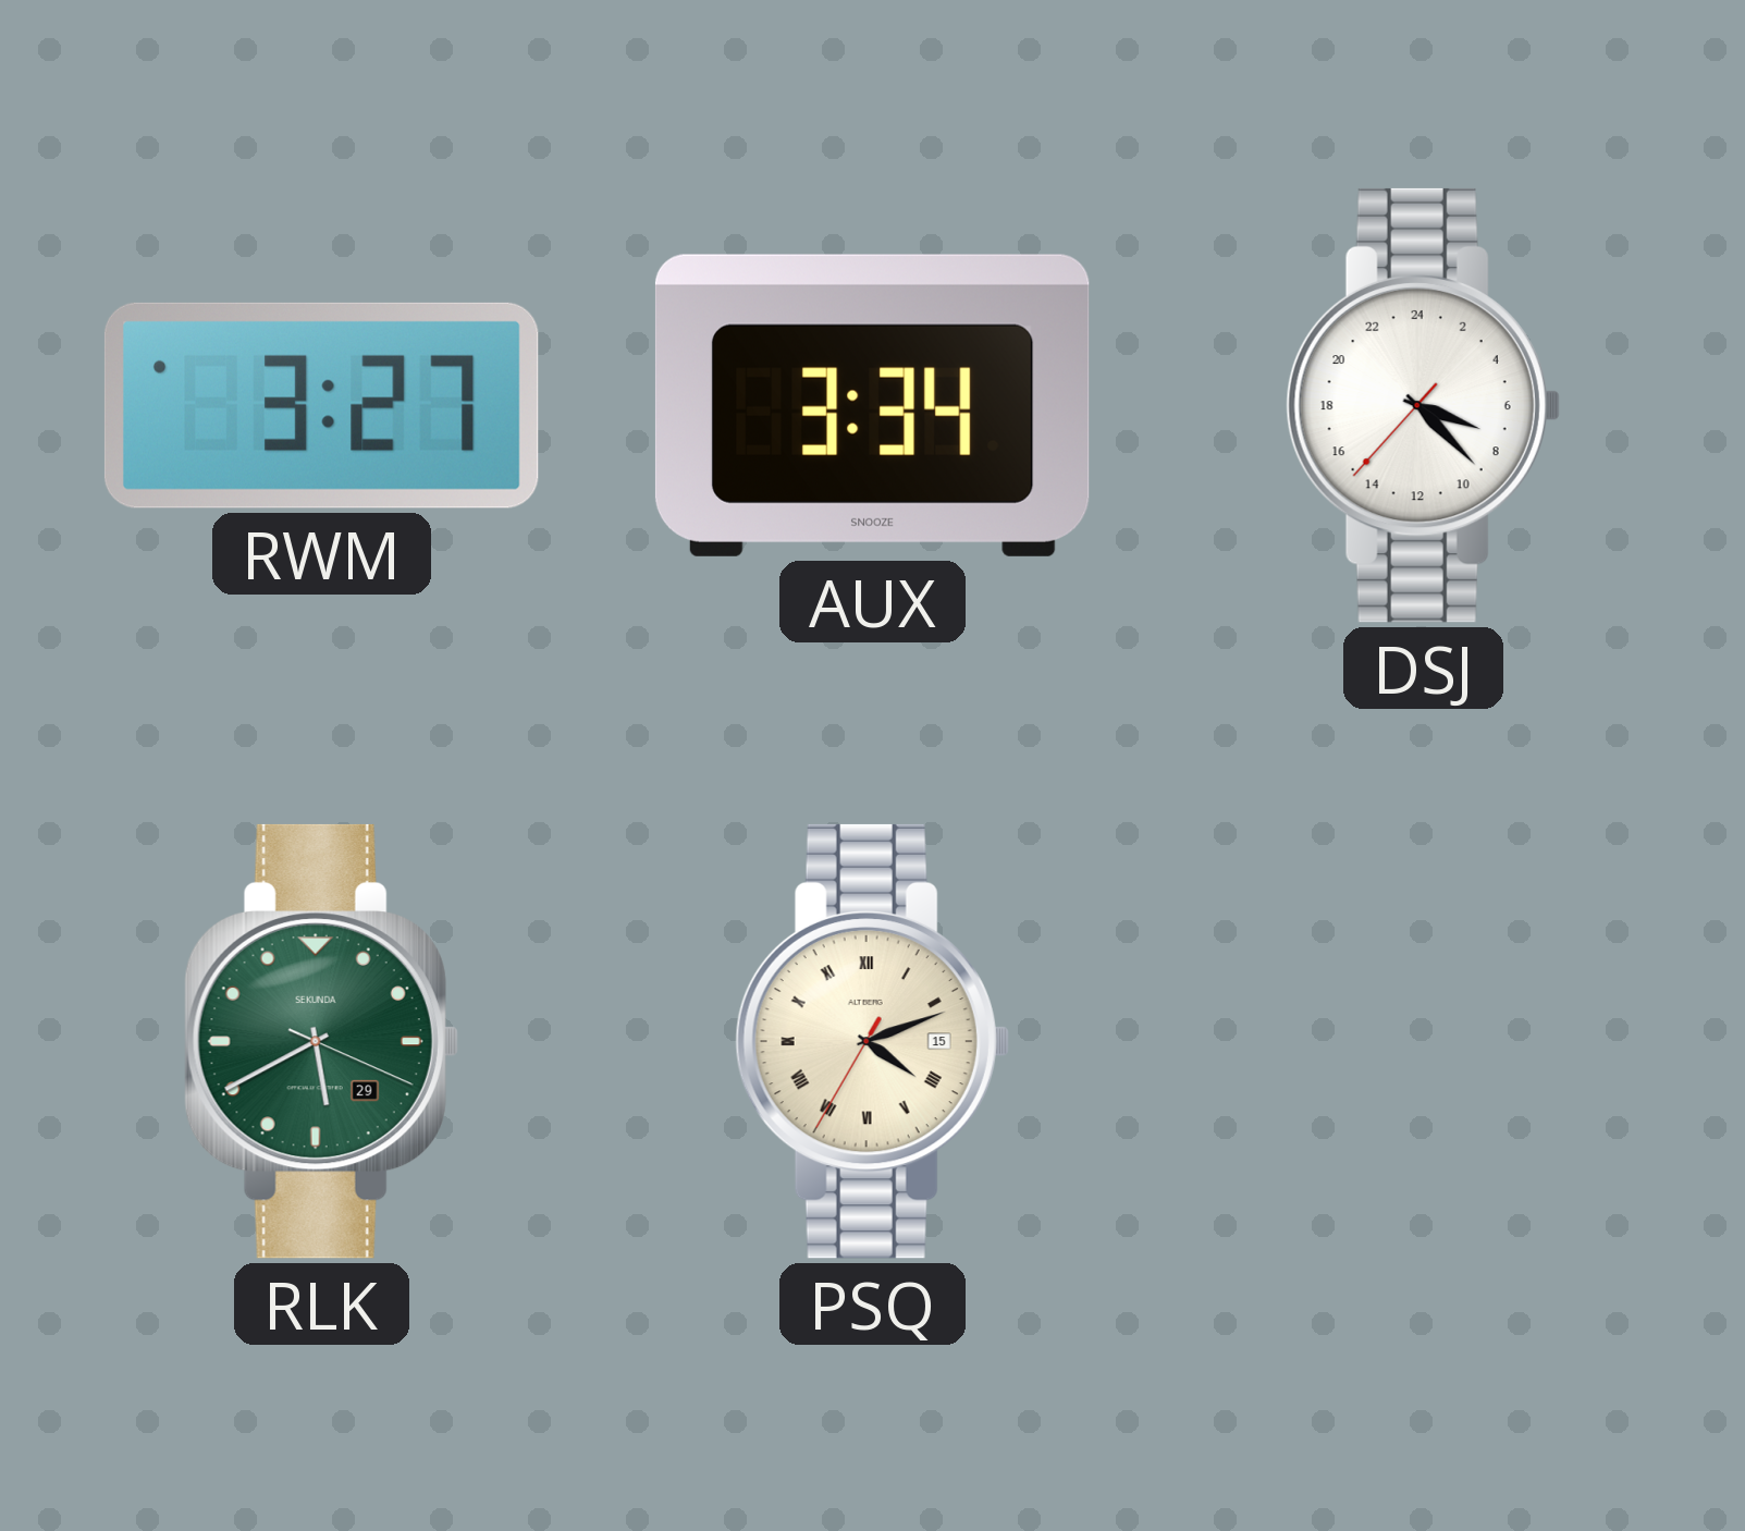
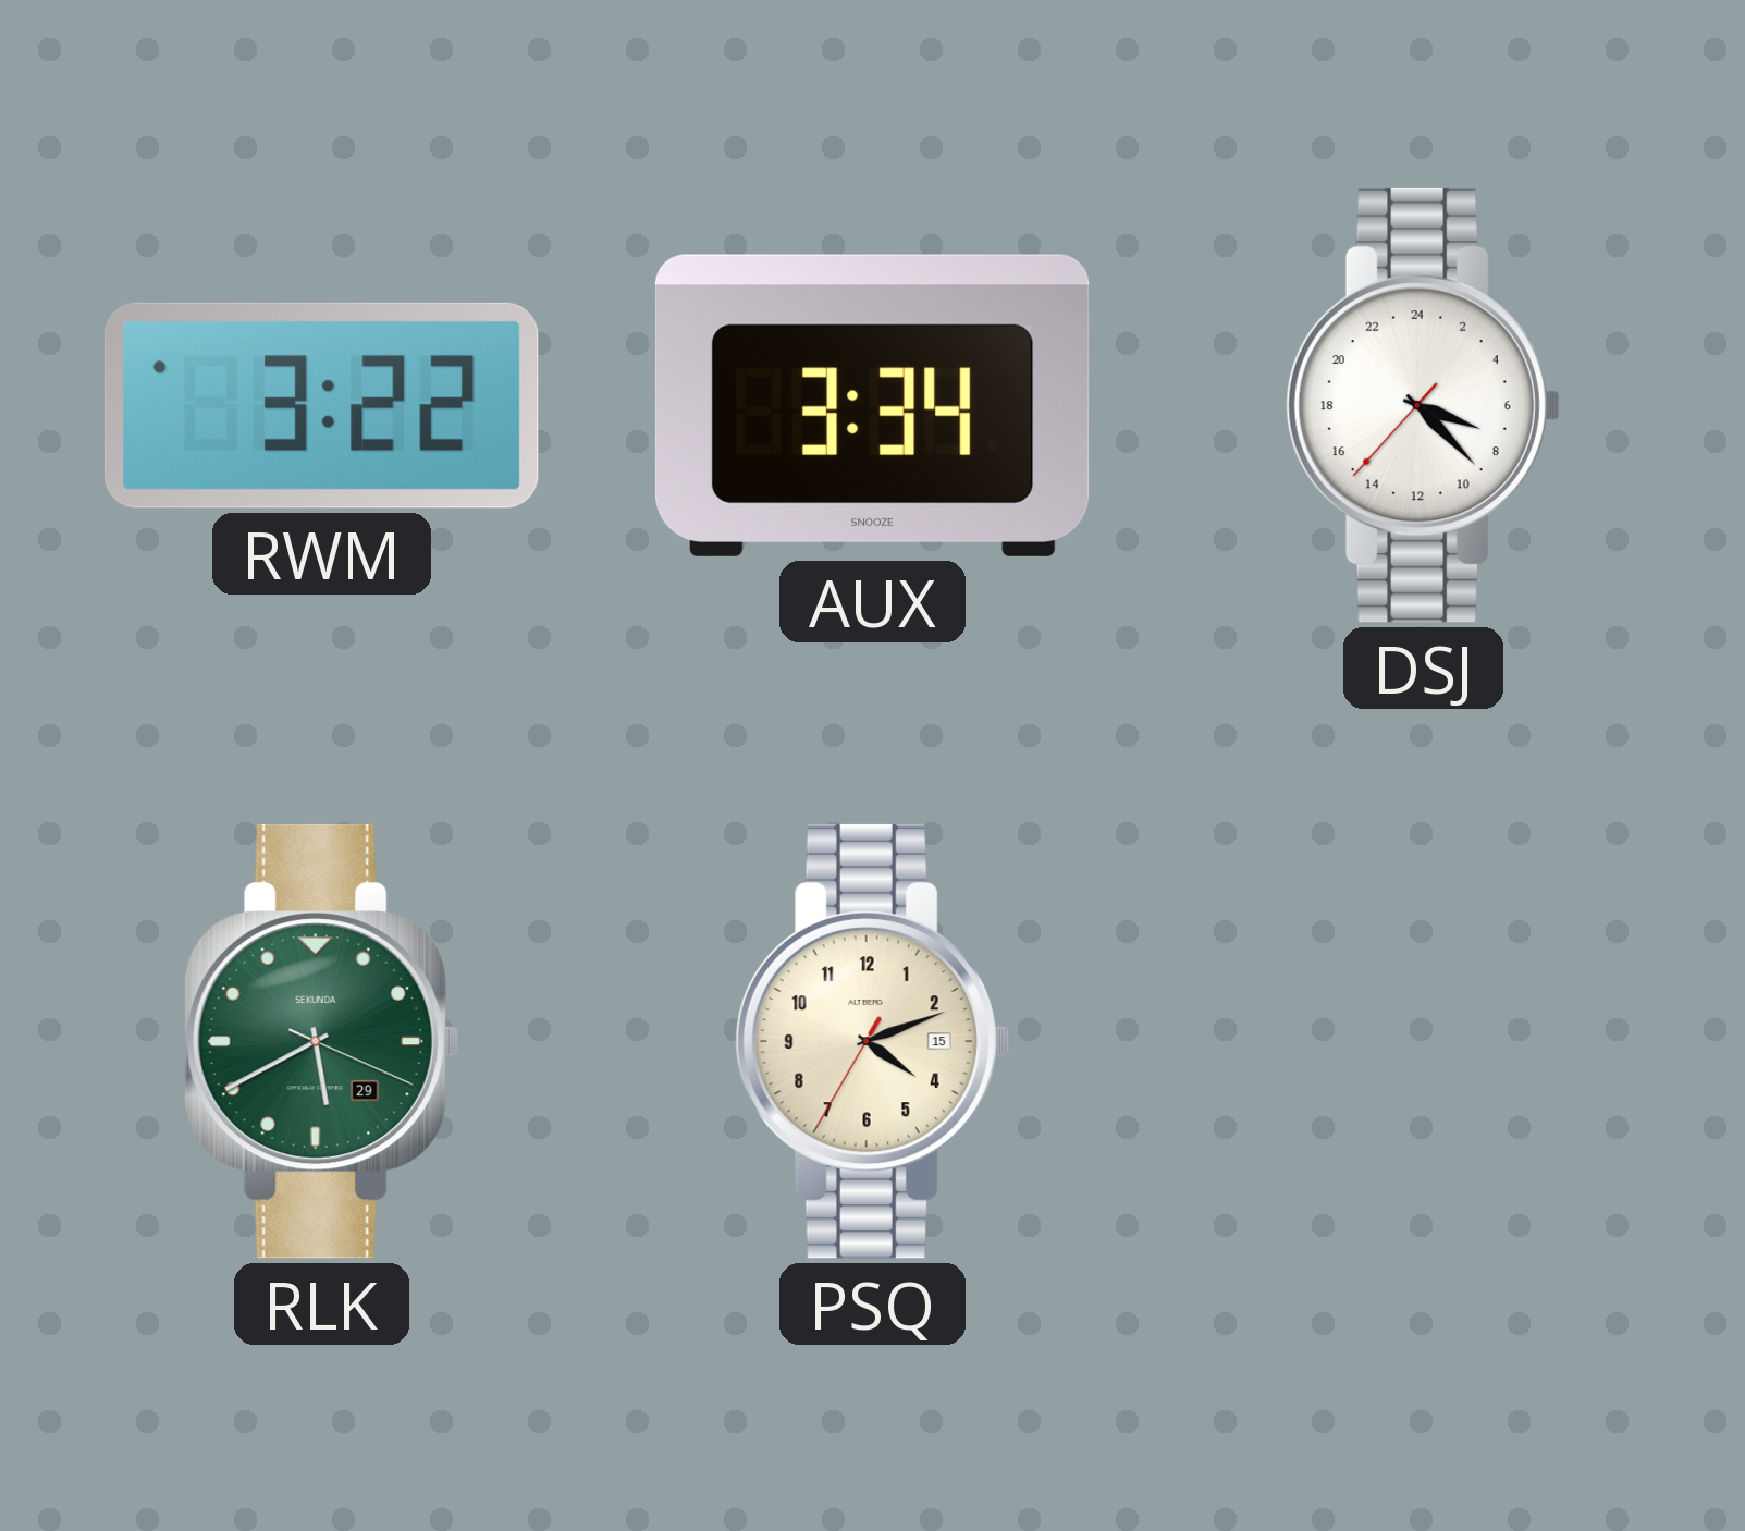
RWM: 3:27 -> 3:22 (321, 405)
PSQ numerals: Roman -> Arabic (872, 1041)
